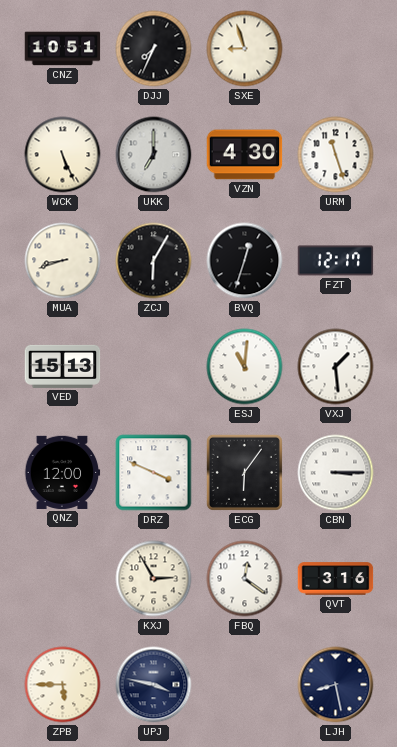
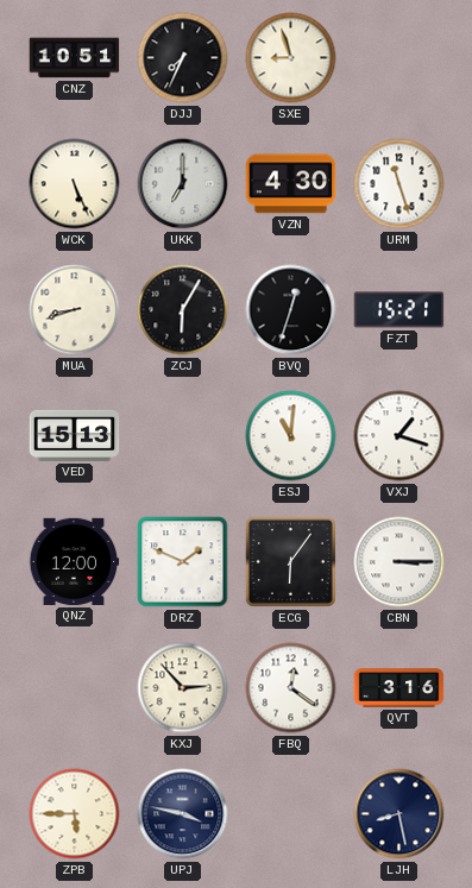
FZT: 12:17 -> 15:21 (399, 310)
VXJ: 1:29 -> 1:18 (399, 436)
DRZ: 3:49 -> 1:49 (183, 562)
KXJ: 2:55 -> 2:53 (183, 688)
